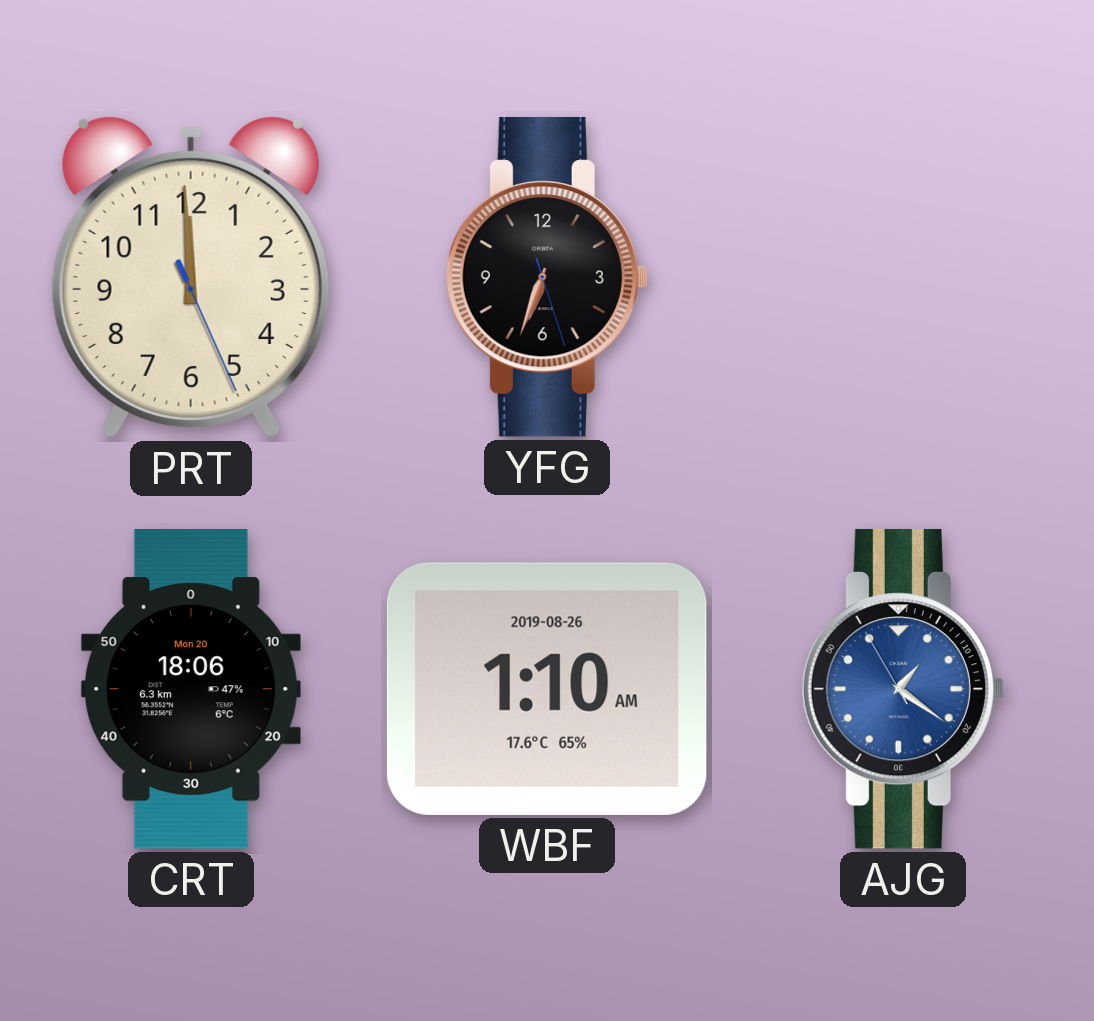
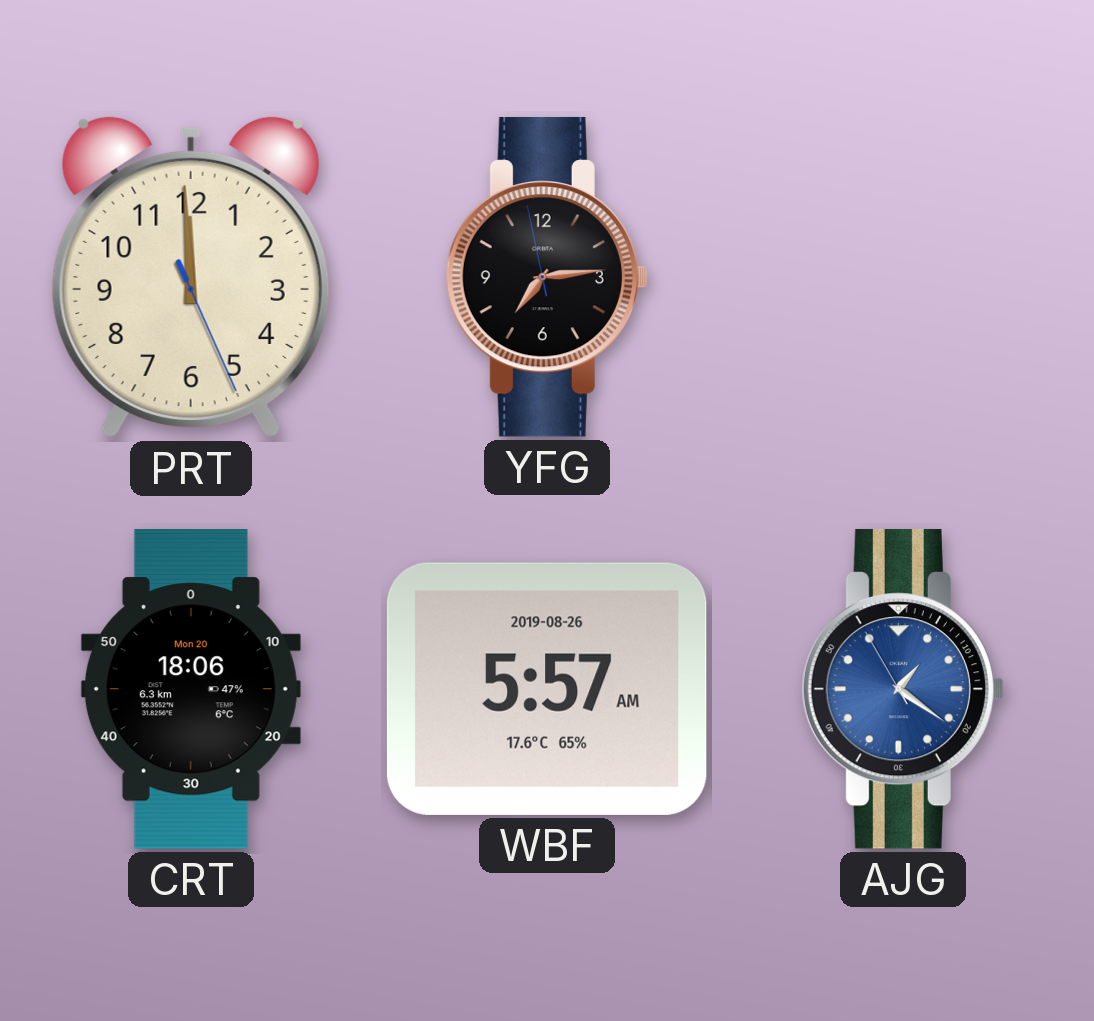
YFG: 6:33 -> 7:13 (547, 277)
WBF: 1:10 -> 5:57 (547, 689)
